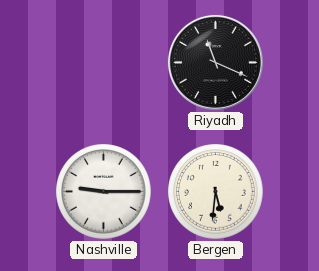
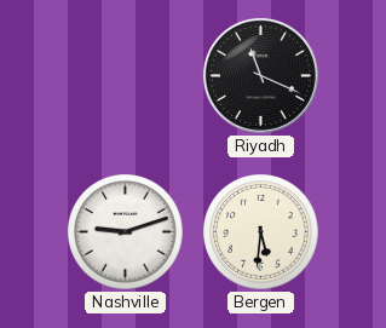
Nashville: 9:15 -> 9:12 (126, 232)
